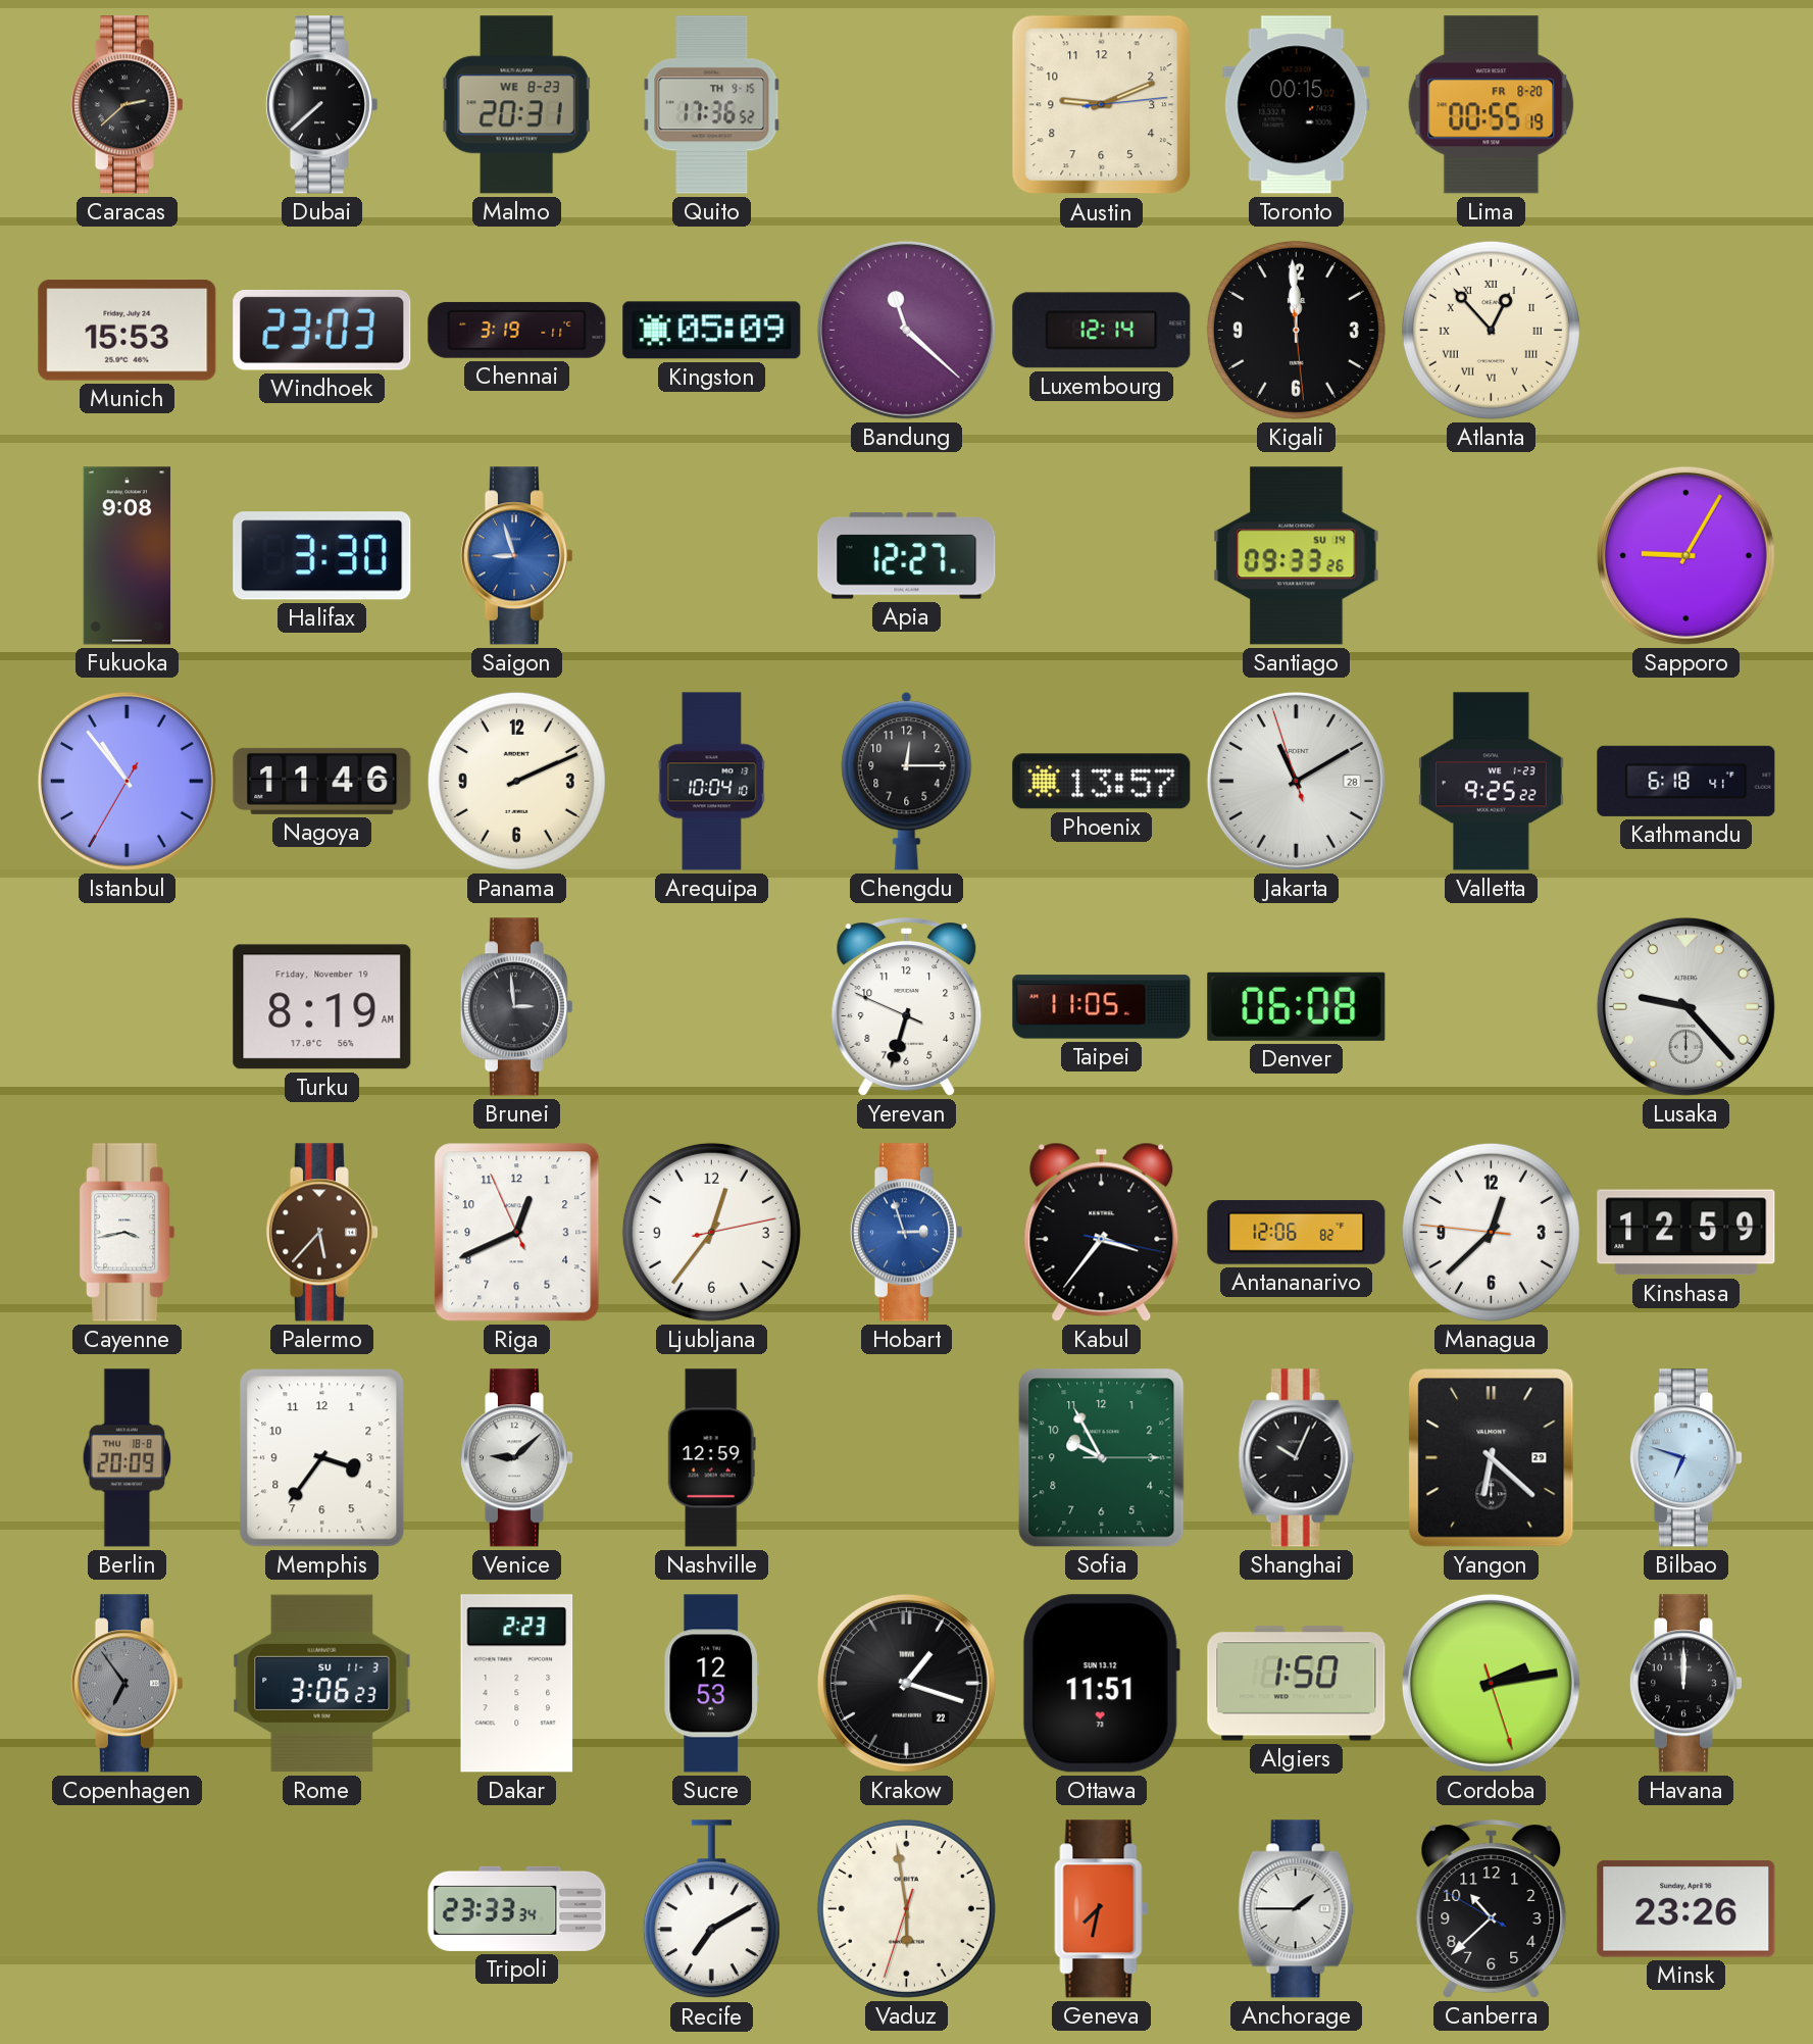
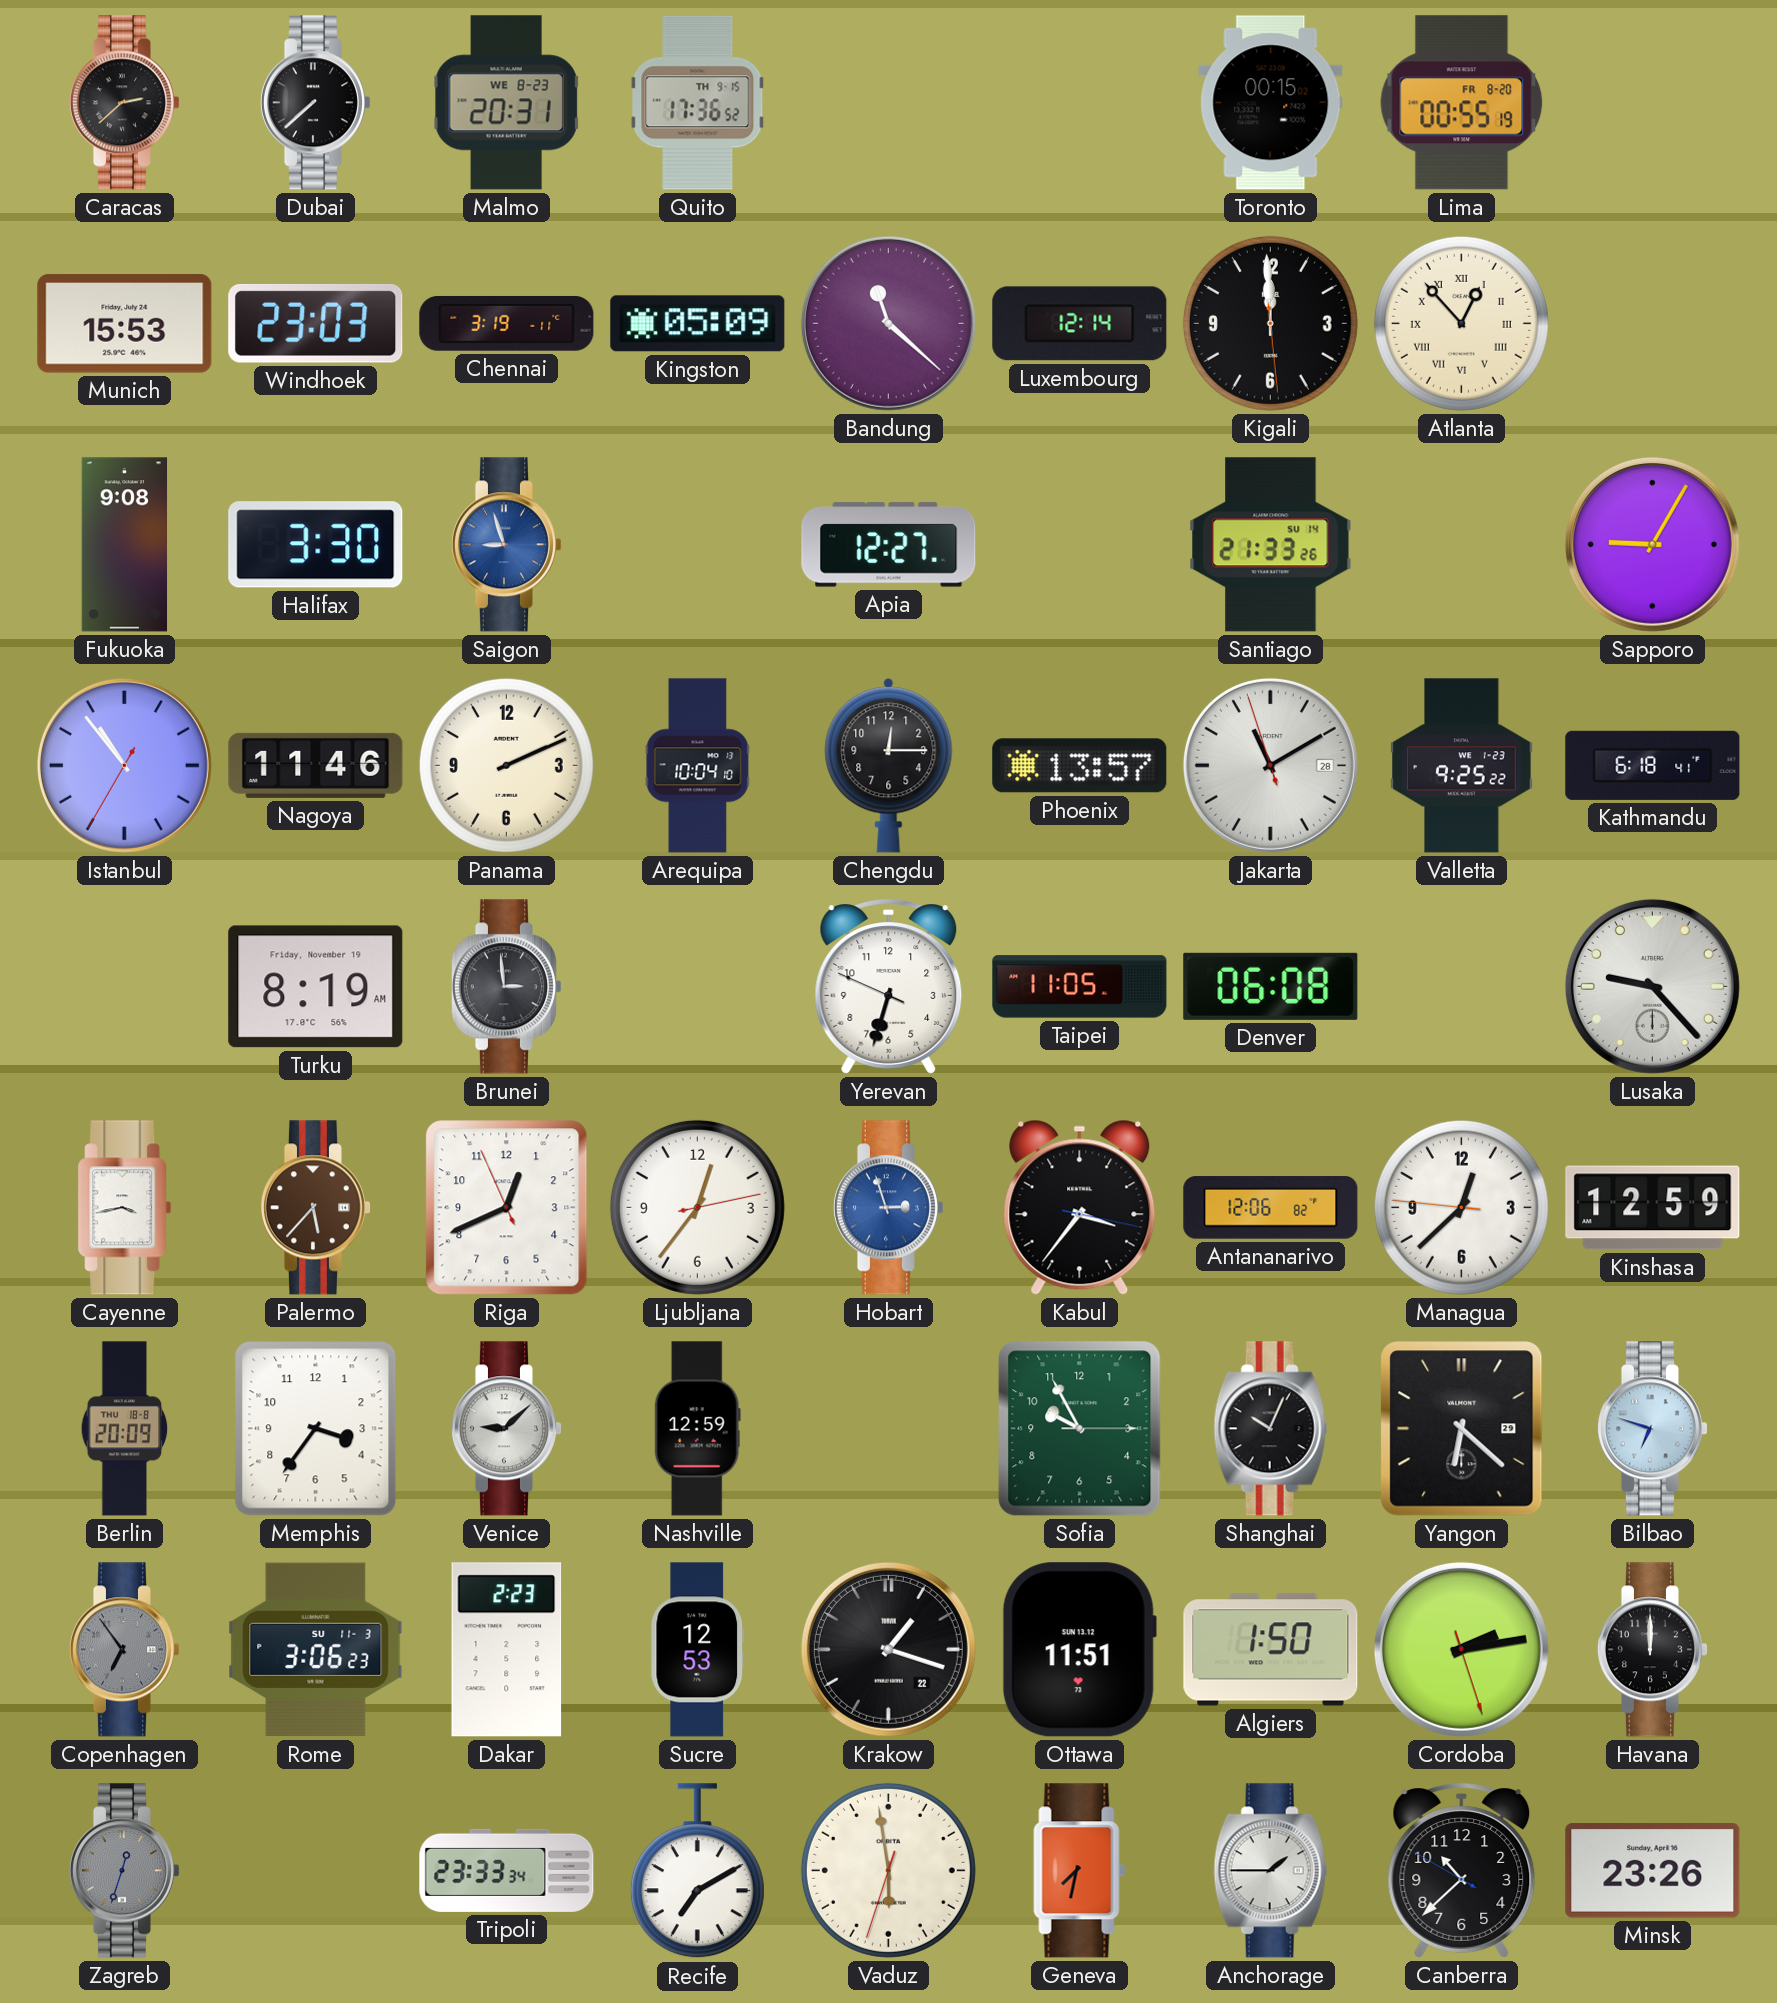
Austin: 9:11 -> none (1102, 105)
Santiago: 09:33 -> 21:33 (1271, 545)
Zagreb: none -> 12:33 (124, 1871)
